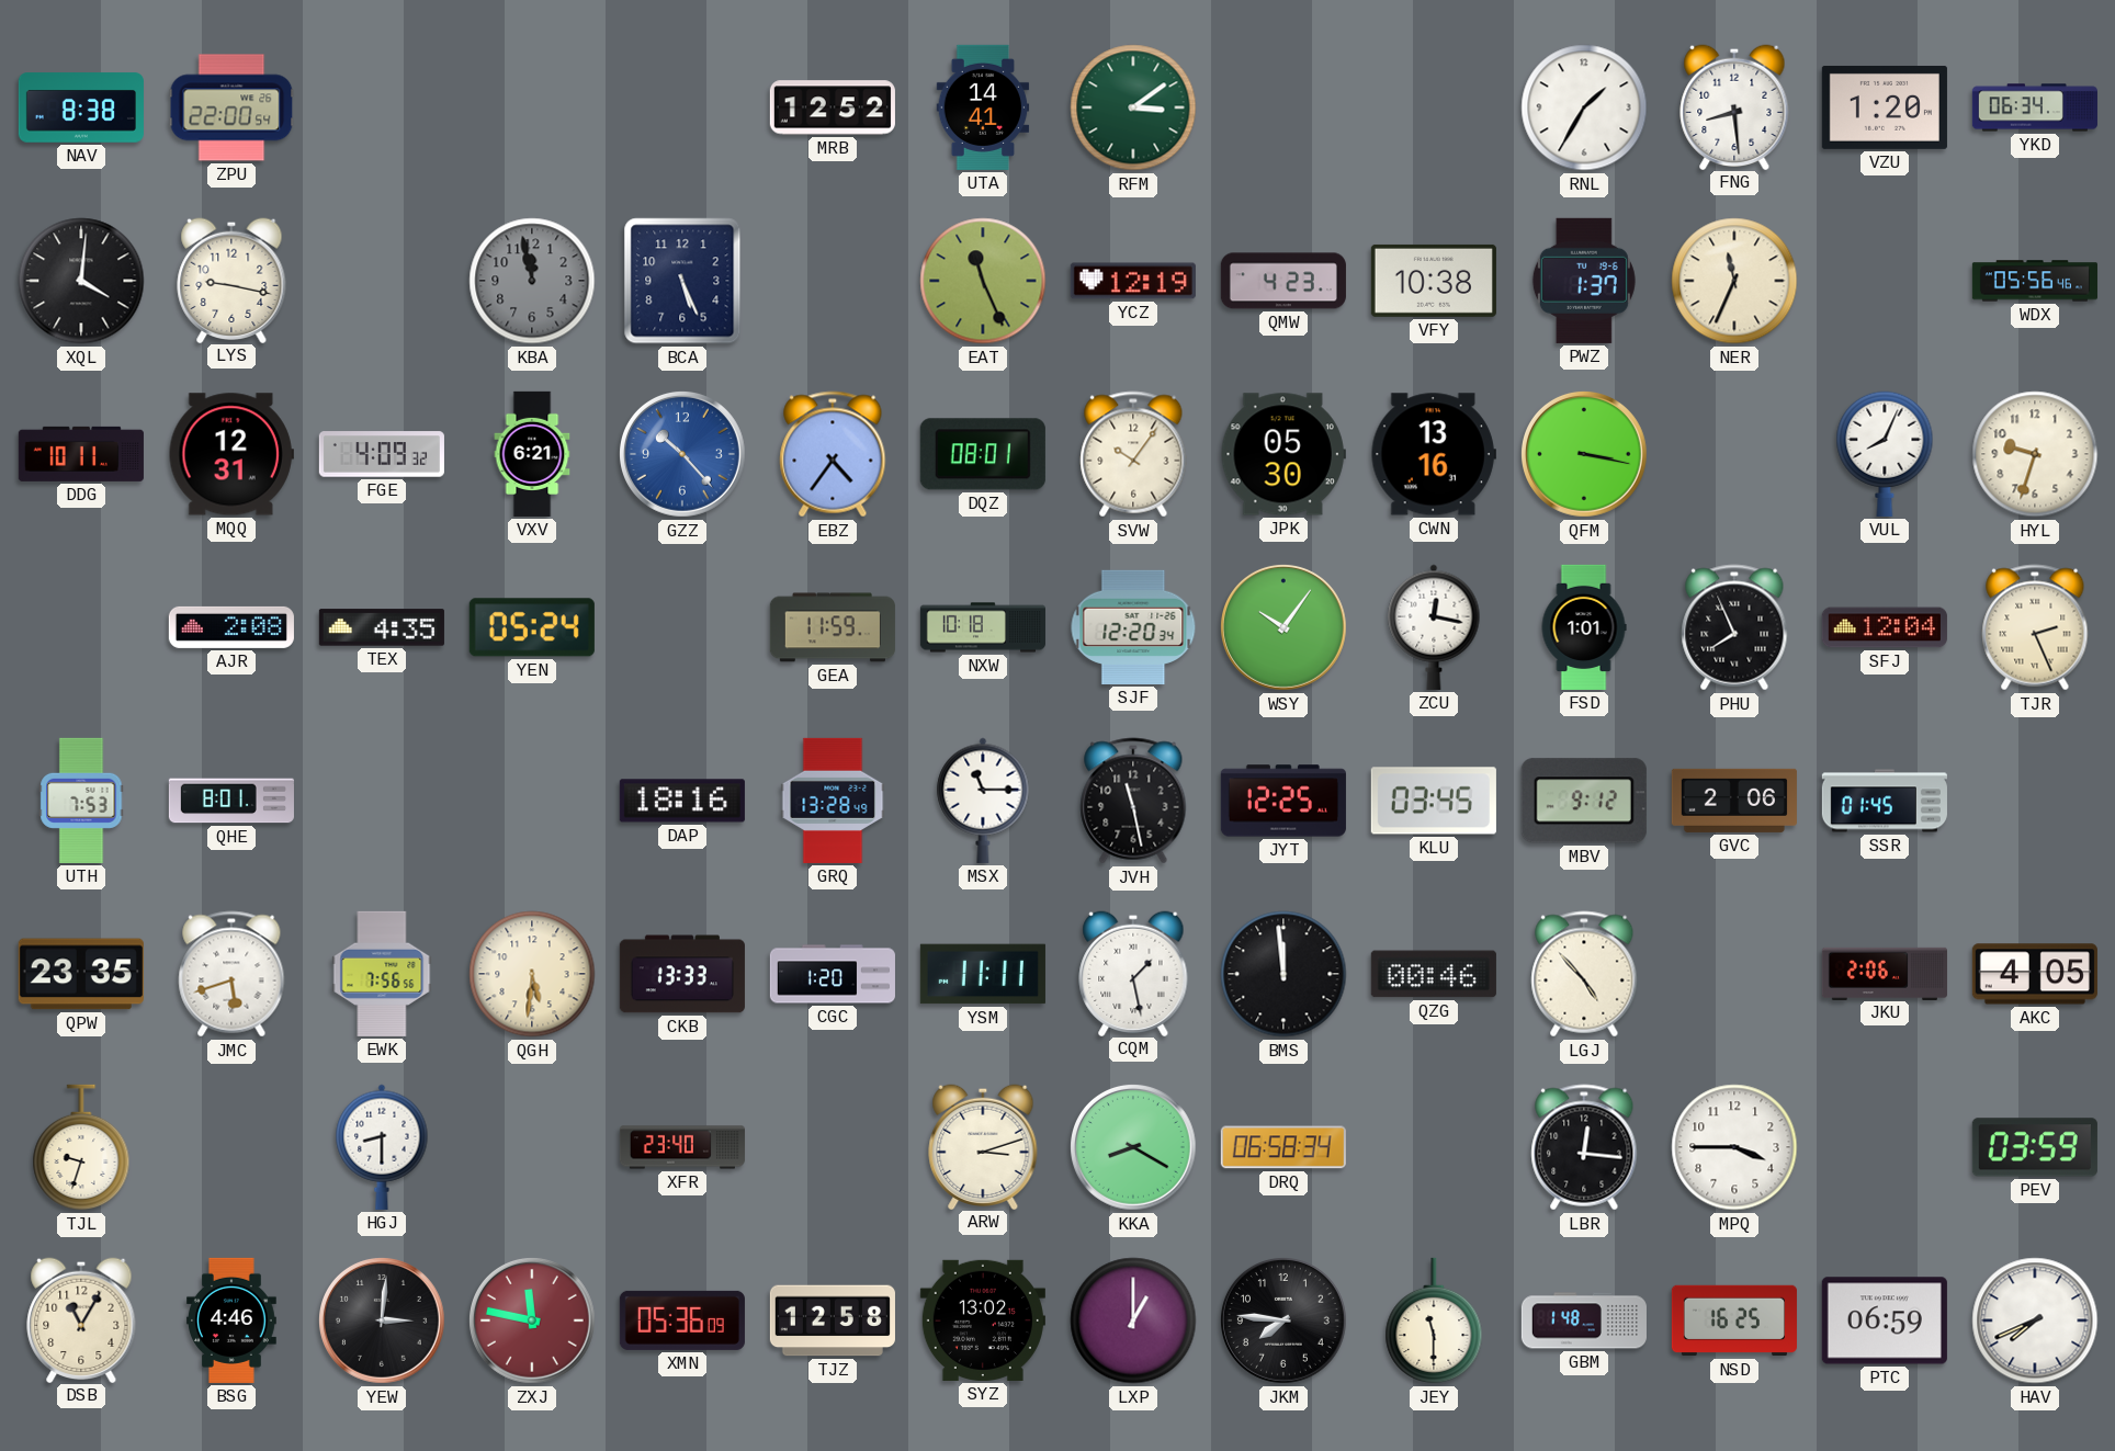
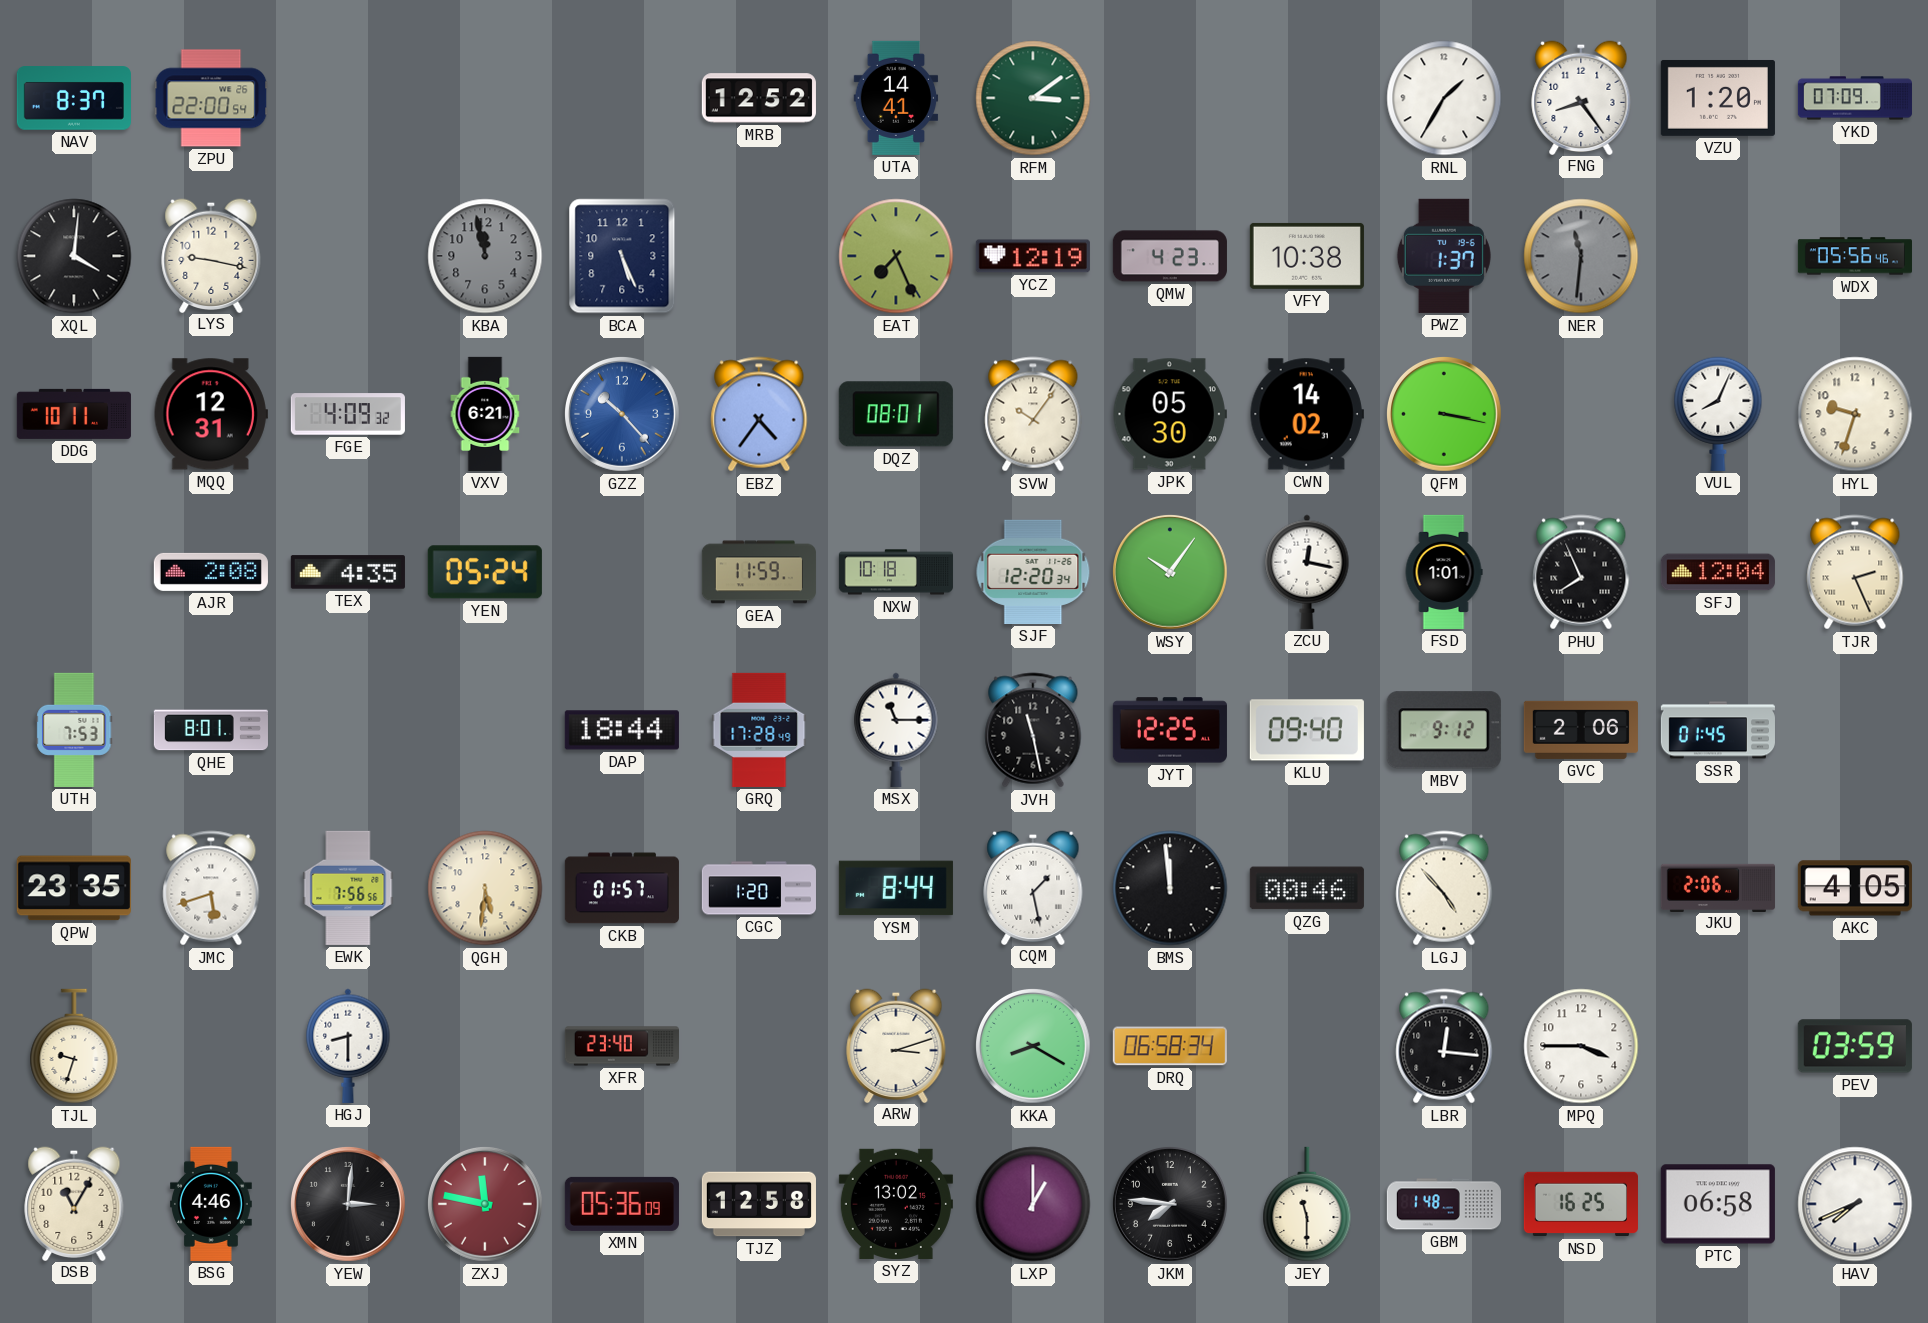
NAV: 8:38 -> 8:37 (74, 98)
FNG: 8:29 -> 8:24 (1581, 97)
YKD: 06:34 -> 07:09 (1855, 98)
EAT: 11:26 -> 7:26 (896, 256)
NER: 11:34 -> 11:31 (1581, 256)
NER dial: cream -> grey (1581, 256)
CWN: 13:16 -> 14:02 (1307, 414)
DAP: 18:16 -> 18:44 (622, 730)
GRQ: 13:28 -> 17:28 (759, 730)
KLU: 03:45 -> 09:40 (1307, 730)
CKB: 13:33 -> 01:57 (622, 888)
YSM: 11:11 -> 8:44 (896, 888)
PTC: 06:59 -> 06:58 (1718, 1204)
